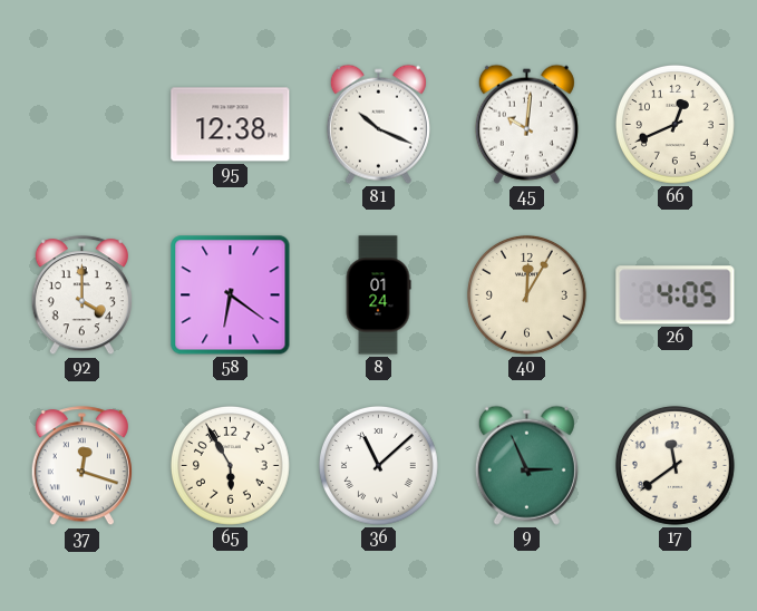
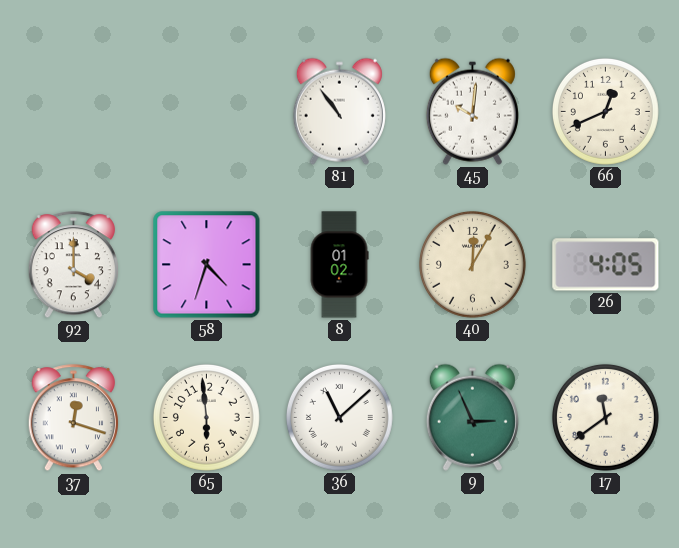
95: 12:38 -> none (231, 125)
81: 10:19 -> 10:54 (339, 111)
58: 6:21 -> 4:33 (207, 265)
8: 01:24 -> 01:02 (339, 265)
65: 5:55 -> 5:59 (206, 417)
